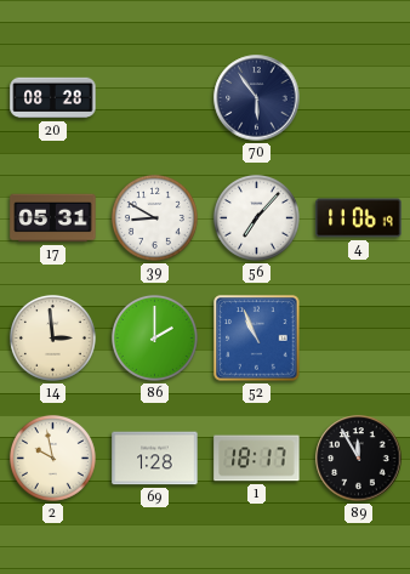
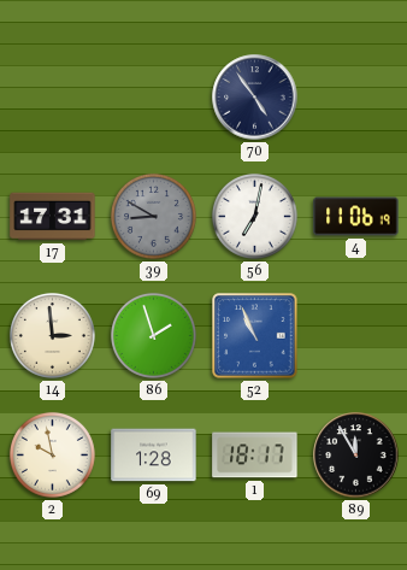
20: 08:28 -> none (53, 98)
70: 5:54 -> 4:54 (255, 98)
17: 05:31 -> 17:31 (53, 217)
39 dial: white -> grey (153, 216)
56: 7:07 -> 7:02 (254, 216)
86: 2:00 -> 1:57 (153, 335)
